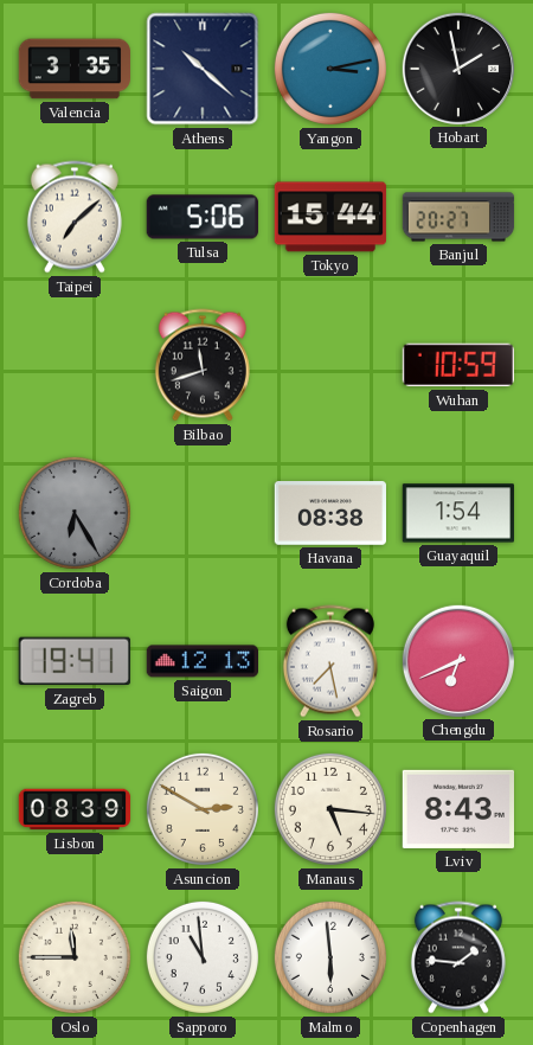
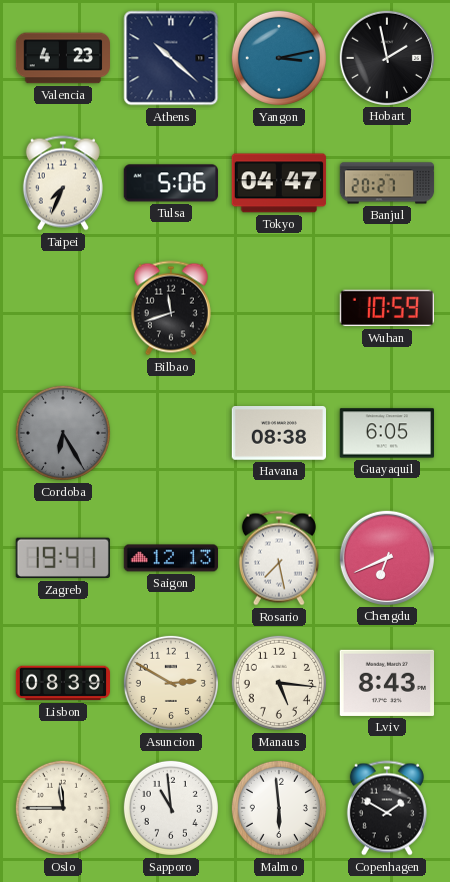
Valencia: 3:35 -> 4:23 (62, 58)
Taipei: 7:08 -> 7:34 (63, 183)
Tokyo: 15:44 -> 04:47 (278, 183)
Guayaquil: 1:54 -> 6:05 (386, 433)
Copenhagen: 1:46 -> 1:50 (387, 808)
